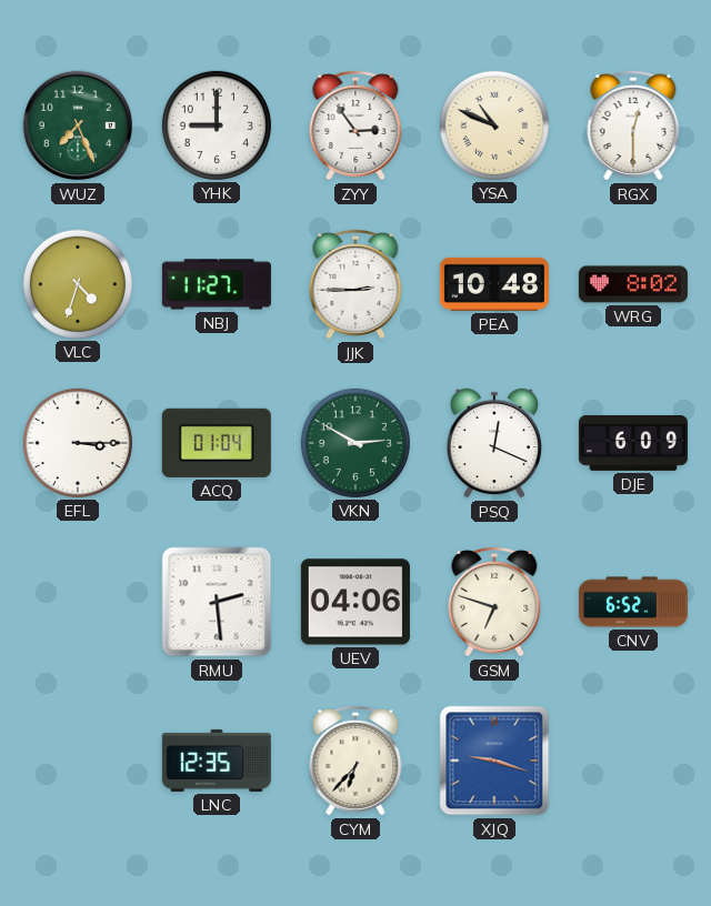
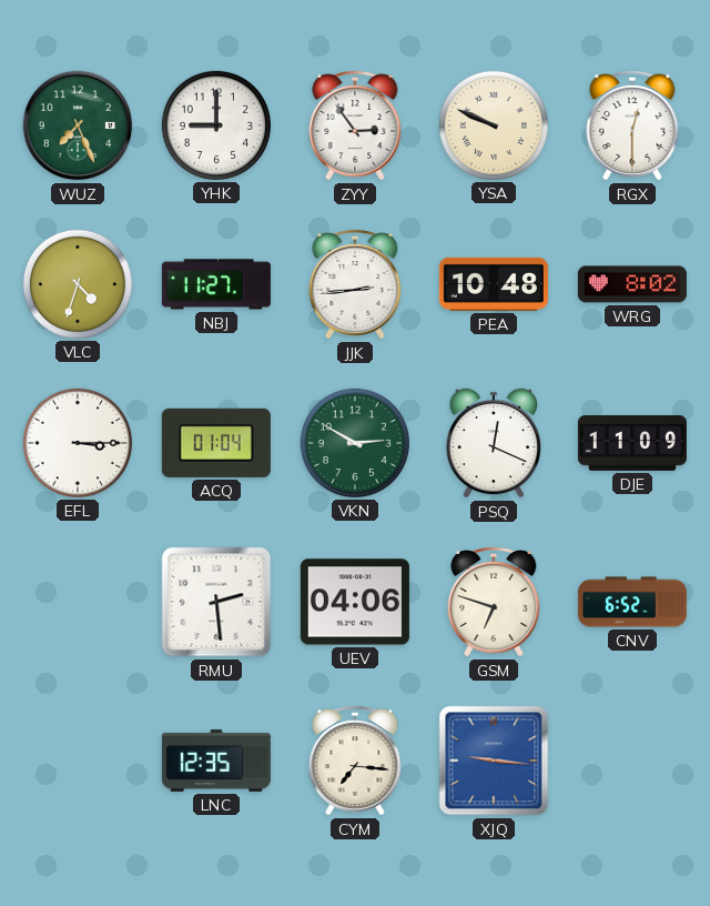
YSA: 10:49 -> 9:49 (494, 125)
JJK: 2:45 -> 2:44 (355, 285)
DJE: 6:09 -> 11:09 (632, 444)
CYM: 6:37 -> 7:16 (355, 762)
XJQ: 9:18 -> 9:16 (494, 761)
